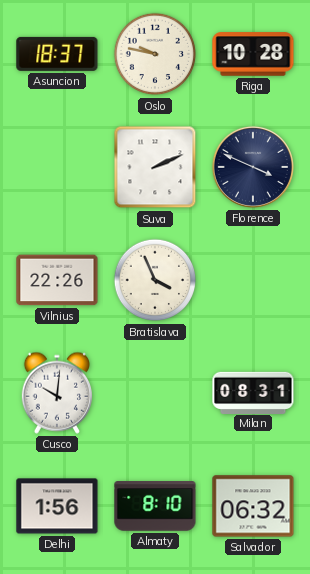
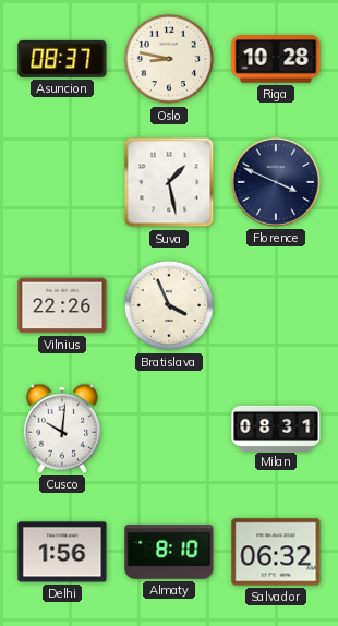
Asuncion: 18:37 -> 08:37 (62, 59)
Oslo: 9:47 -> 8:47 (169, 59)
Suva: 2:11 -> 1:28 (169, 182)
